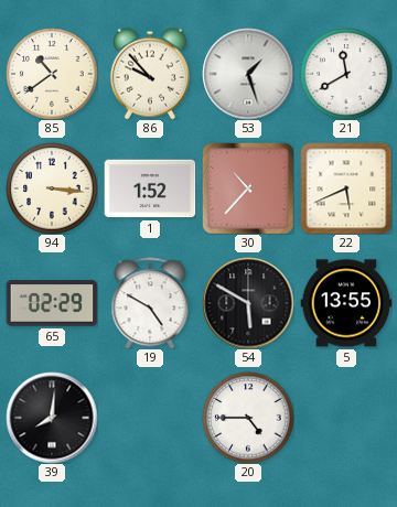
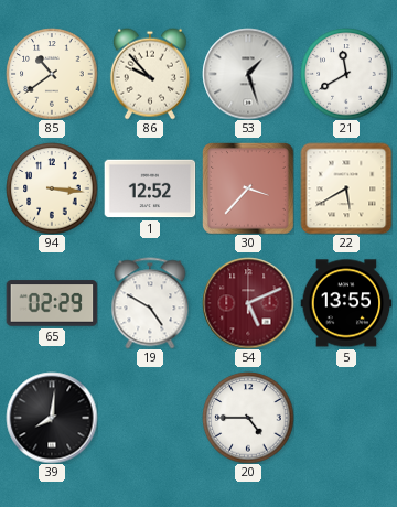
1: 1:52 -> 12:52 (150, 188)
30: 10:37 -> 3:37 (248, 188)
22: 5:41 -> 5:40 (346, 188)
54: 5:50 -> 5:11 (248, 303)
54 dial: black -> burgundy (248, 303)
